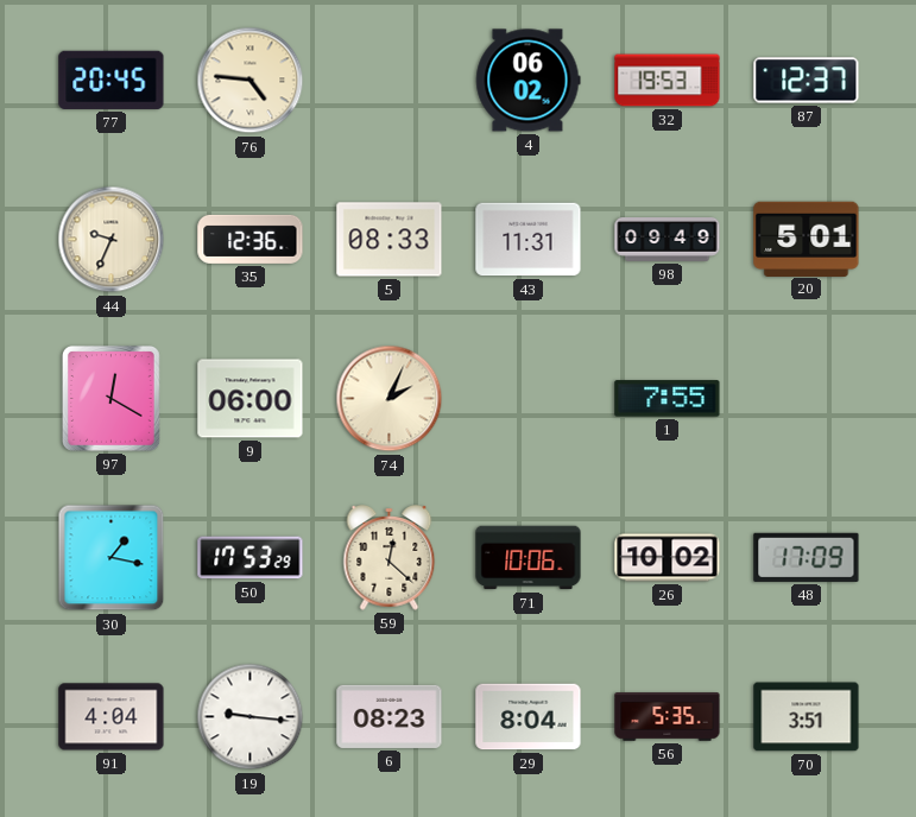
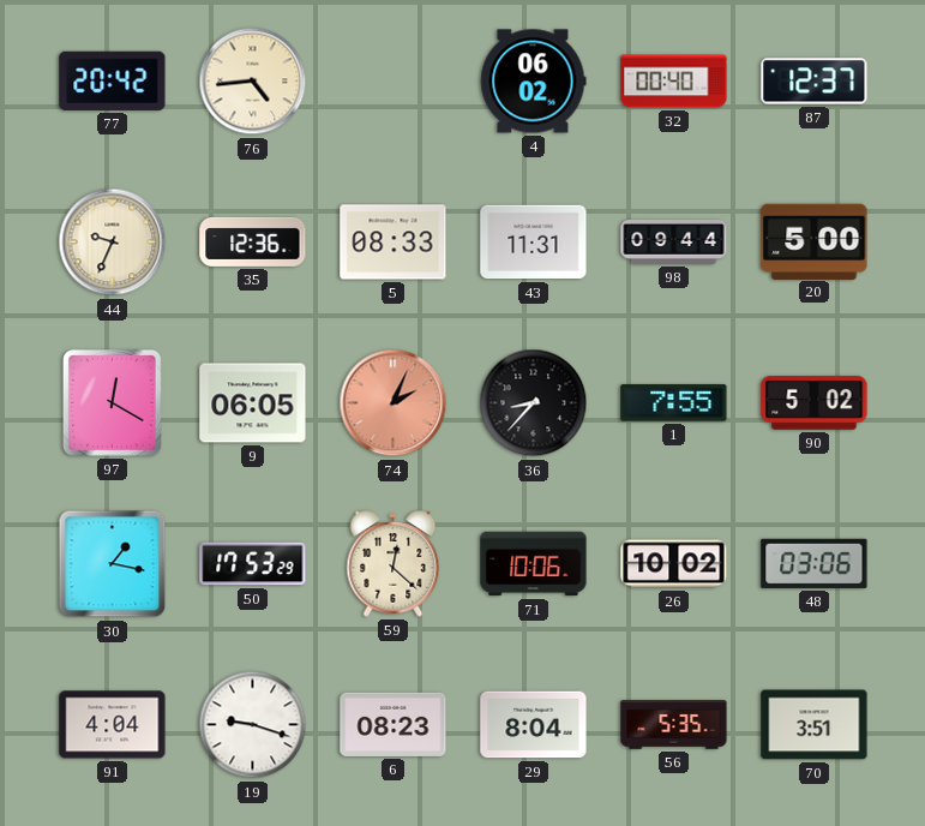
77: 20:45 -> 20:42 (113, 80)
76: 4:46 -> 4:44 (253, 82)
32: 19:53 -> 00:40 (674, 82)
98: 09:49 -> 09:44 (674, 243)
20: 5:01 -> 5:00 (815, 241)
9: 06:00 -> 06:05 (253, 403)
74 dial: cream -> salmon (394, 403)
36: none -> 8:37 (534, 403)
90: none -> 5:02 (815, 403)
48: 17:09 -> 03:06 (815, 563)
19: 9:16 -> 9:18 (253, 725)
